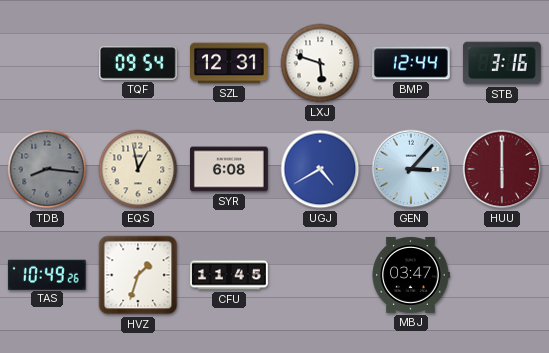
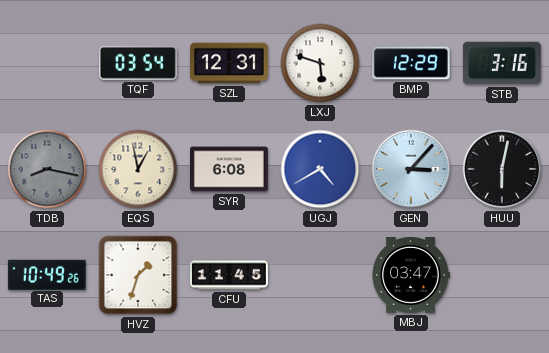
TQF: 09:54 -> 03:54 (138, 63)
BMP: 12:44 -> 12:29 (411, 63)
TDB: 8:16 -> 8:17 (47, 169)
HUU: 6:00 -> 6:02 (502, 169)
HUU dial: burgundy -> black (502, 169)
